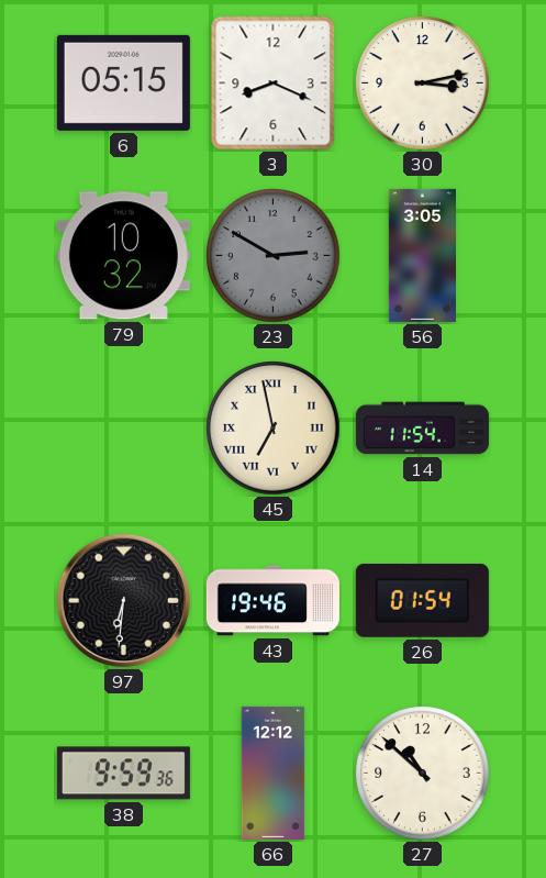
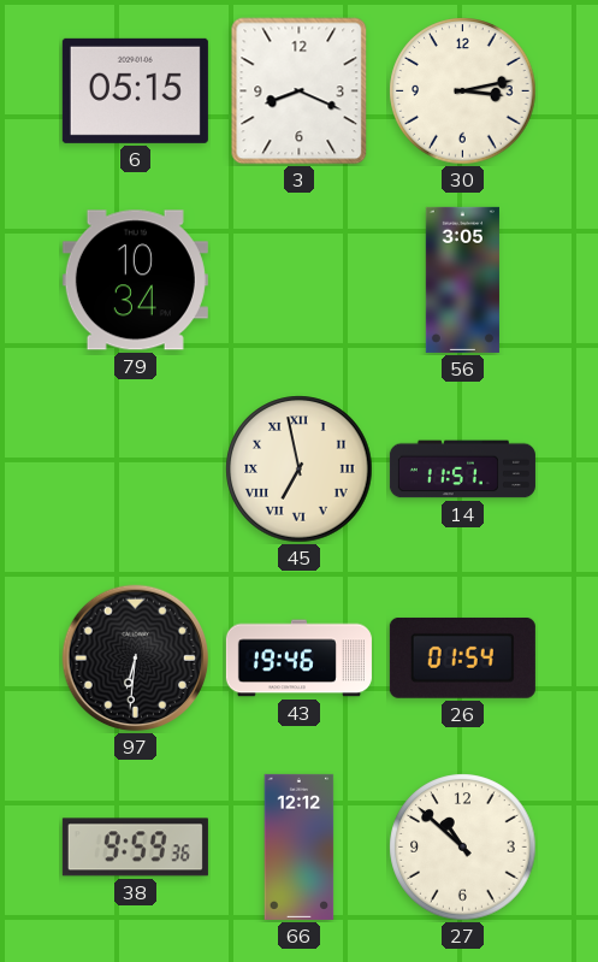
79: 10:32 -> 10:34 (135, 281)
23: 2:50 -> none (274, 256)
14: 11:54 -> 11:51 (462, 470)
